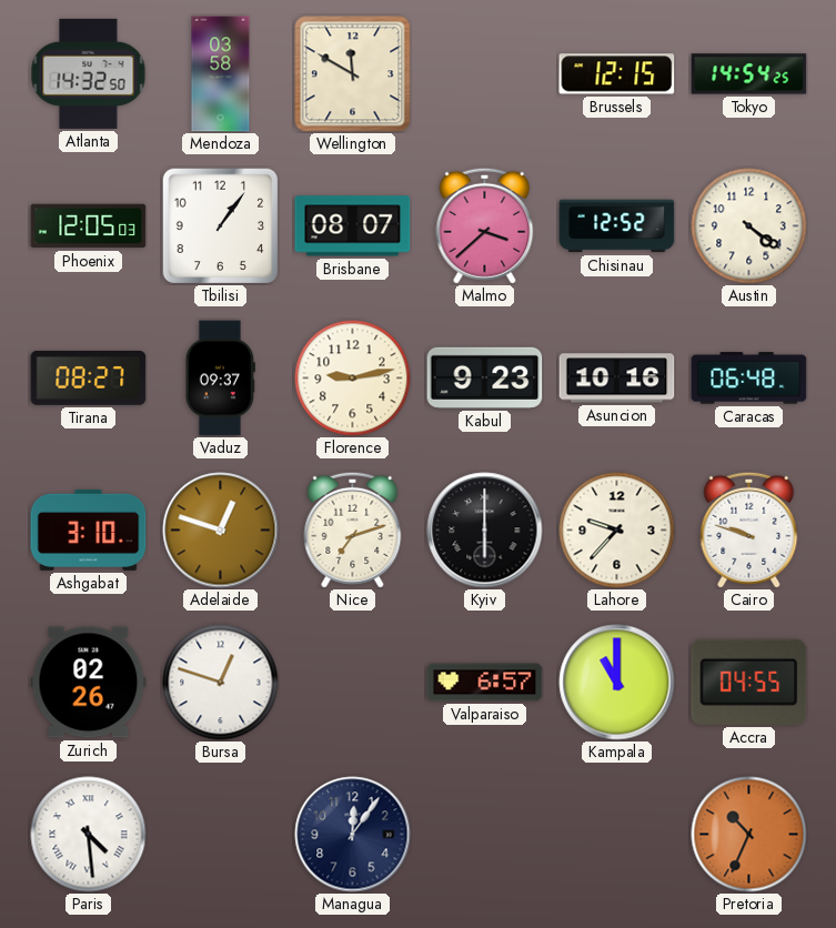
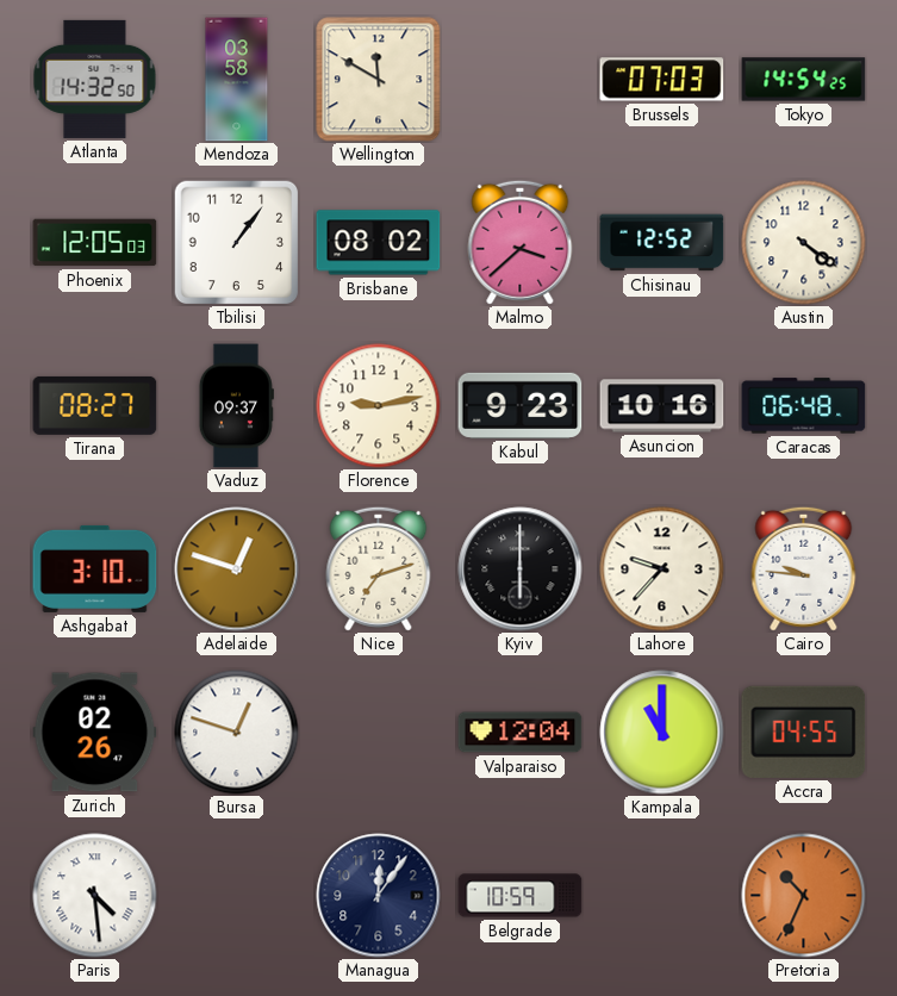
Brussels: 12:15 -> 07:03 (662, 80)
Brisbane: 08:07 -> 08:02 (379, 243)
Cairo: 9:48 -> 9:46 (804, 568)
Valparaiso: 6:57 -> 12:04 (521, 733)
Belgrade: none -> 10:59 (521, 896)
